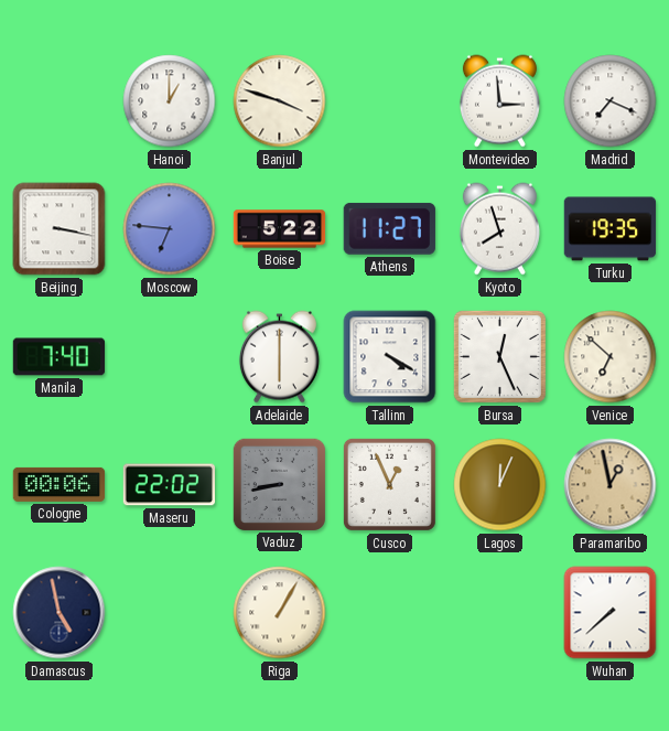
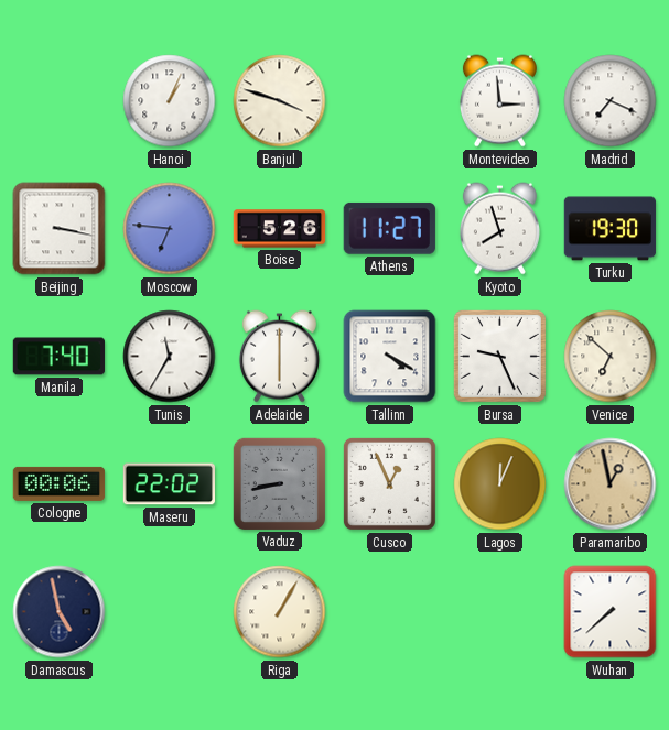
Hanoi: 1:00 -> 1:04 (170, 101)
Boise: 5:22 -> 5:26 (280, 229)
Turku: 19:35 -> 19:30 (611, 229)
Tunis: none -> 11:35 (170, 357)
Bursa: 12:26 -> 9:26 (499, 356)
